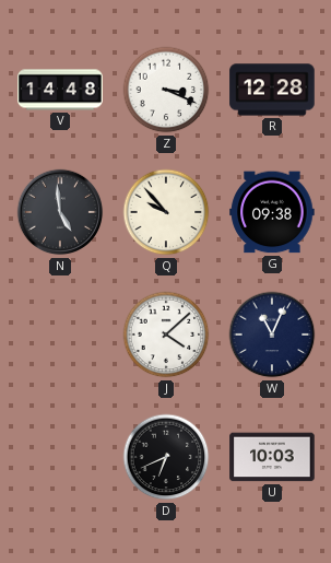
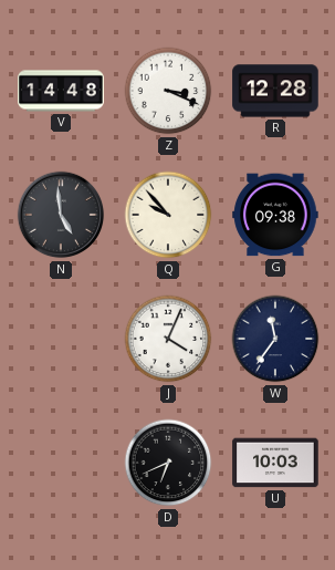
J: 4:08 -> 4:04 (168, 339)
W: 11:04 -> 11:36 (275, 339)
